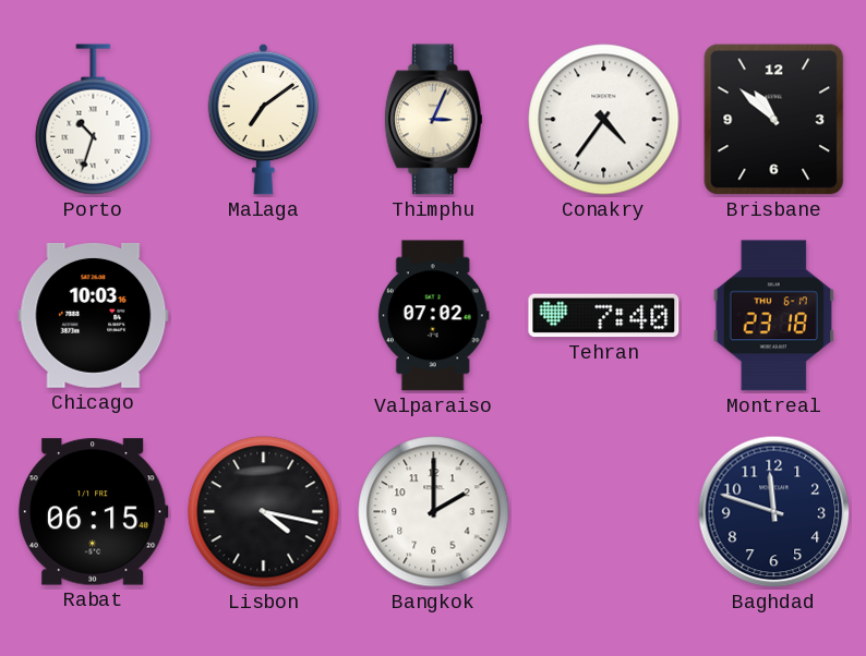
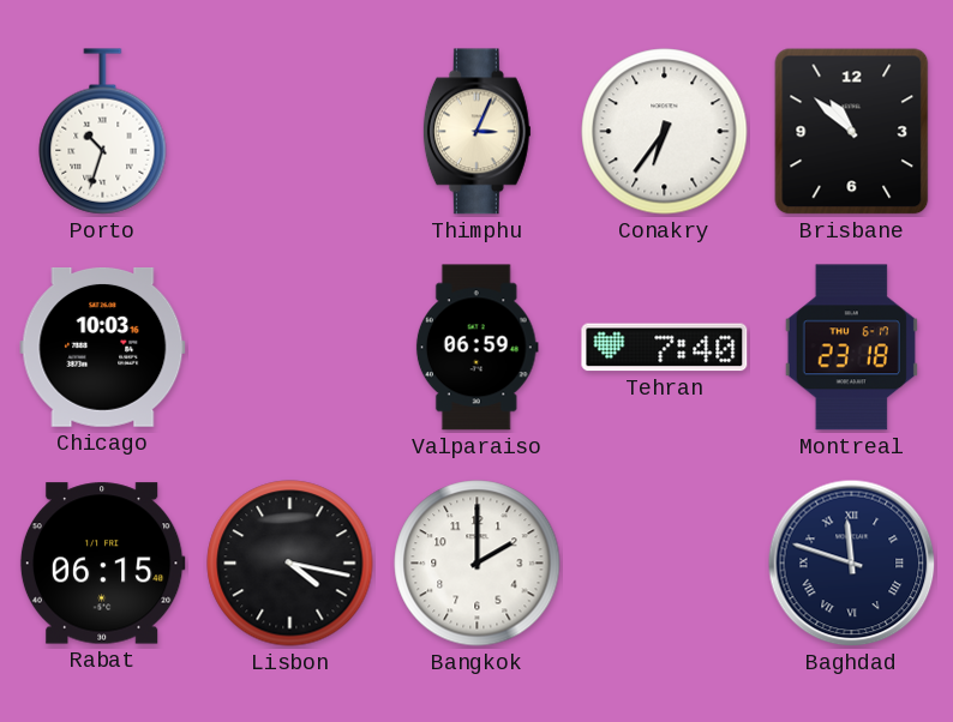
Malaga: 7:09 -> none (264, 119)
Conakry: 4:36 -> 6:36 (665, 132)
Valparaiso: 07:02 -> 06:59 (476, 348)
Baghdad numerals: Arabic -> Roman (852, 564)
